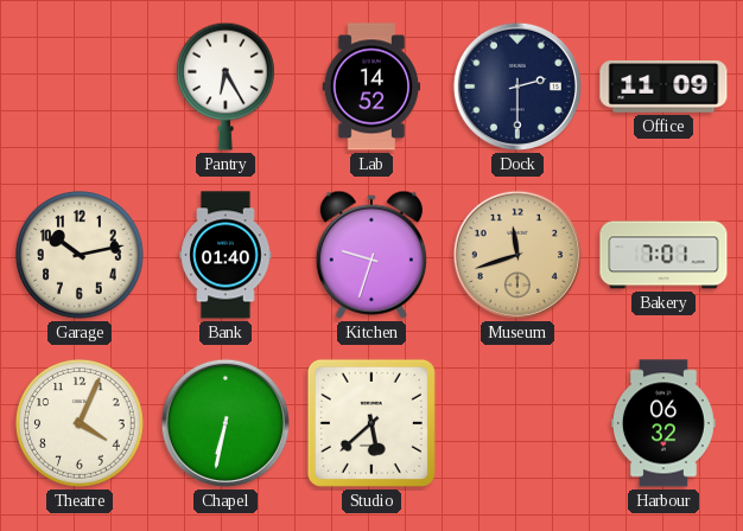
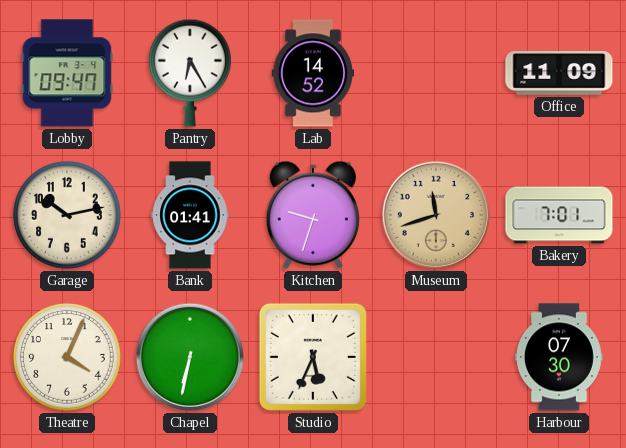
Lobby: none -> 09:47 (67, 73)
Dock: 2:30 -> none (517, 87)
Bank: 01:40 -> 01:41 (190, 215)
Studio: 5:38 -> 5:34 (313, 357)
Harbour: 06:32 -> 07:30 (559, 357)
